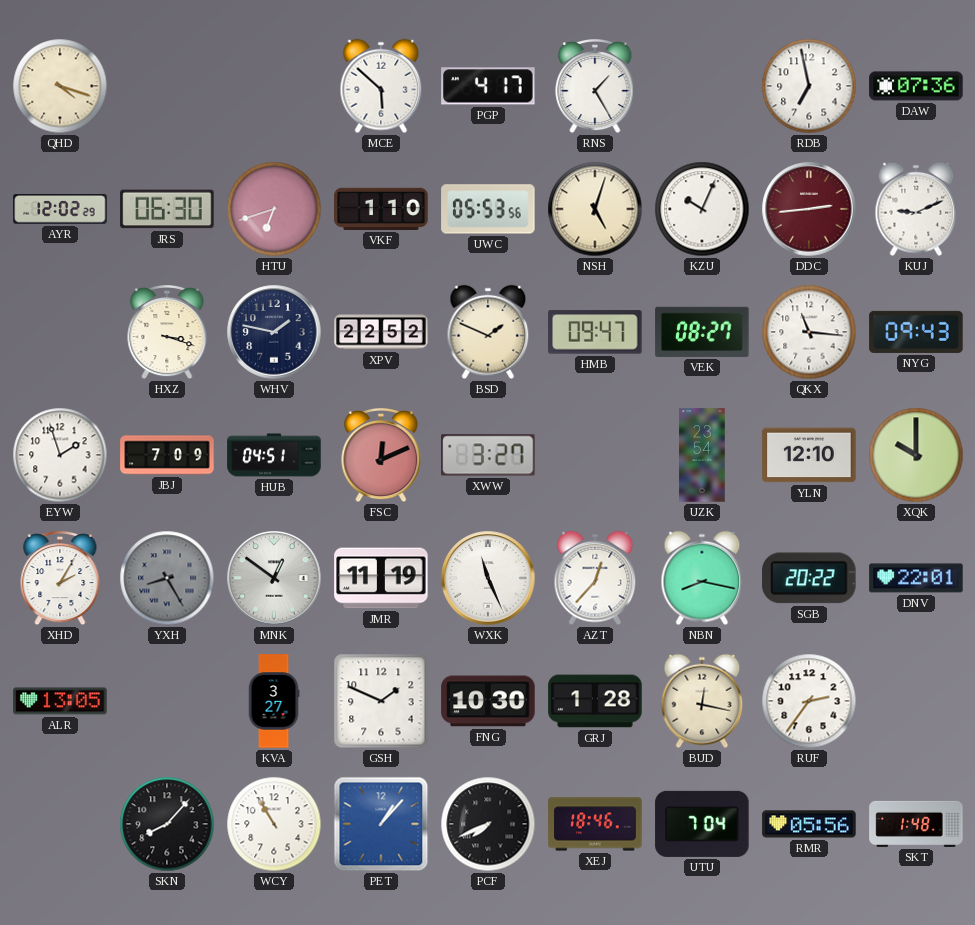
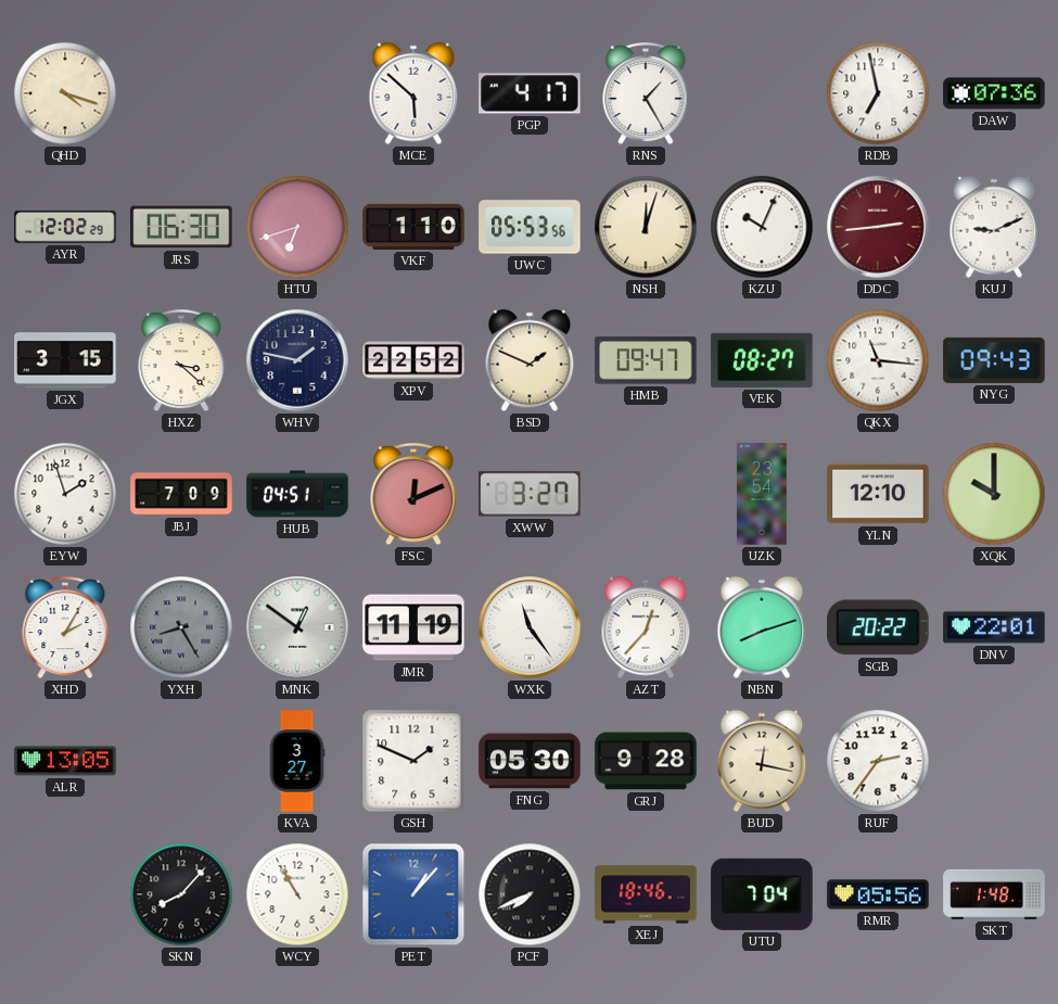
NSH: 5:03 -> 12:03 (646, 227)
JGX: none -> 3:15 (65, 360)
HXZ: 3:18 -> 3:22 (181, 360)
WXK: 11:26 -> 11:24 (530, 627)
NBN: 8:17 -> 8:12 (762, 627)
FNG: 10:30 -> 05:30 (530, 761)
GRJ: 1:28 -> 9:28 (646, 761)
